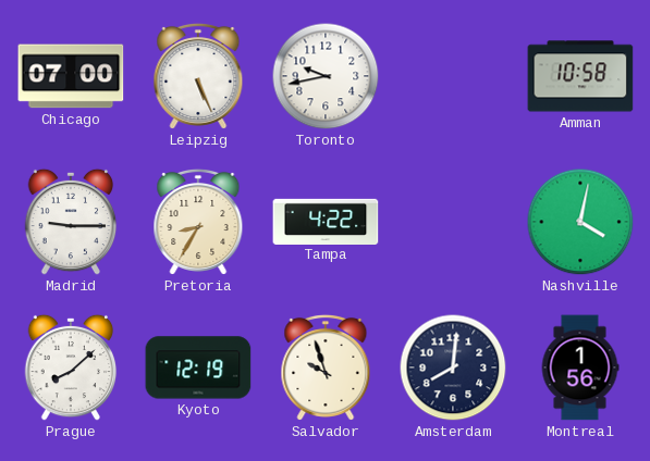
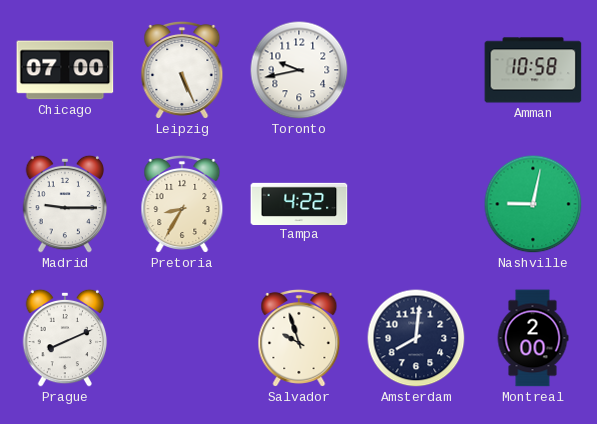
Nashville: 4:02 -> 9:02 (533, 204)
Prague: 8:08 -> 8:11 (65, 338)
Kyoto: 12:19 -> none (198, 367)
Montreal: 1:56 -> 2:00 (533, 338)
